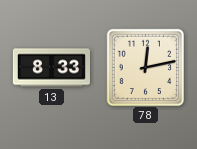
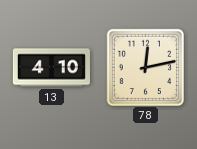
13: 8:33 -> 4:10 (51, 68)
